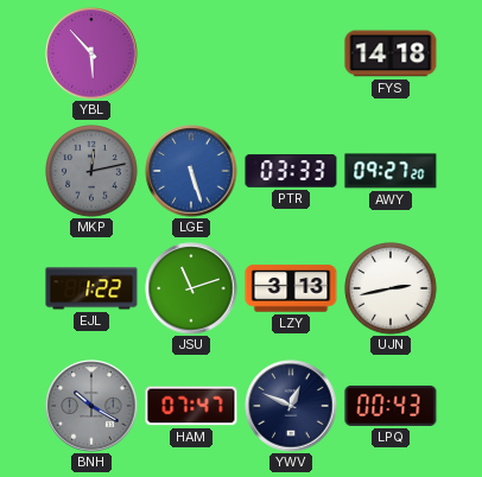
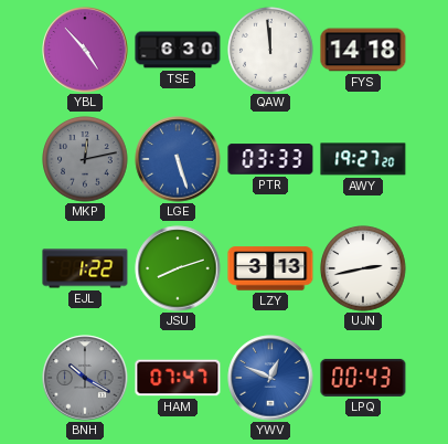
YBL: 5:53 -> 4:53 (85, 50)
TSE: none -> 6:30 (178, 50)
QAW: none -> 11:59 (270, 50)
AWY: 09:27 -> 19:27 (363, 159)
JSU: 11:12 -> 8:12 (178, 268)
YWV dial: navy -> blue (270, 378)
